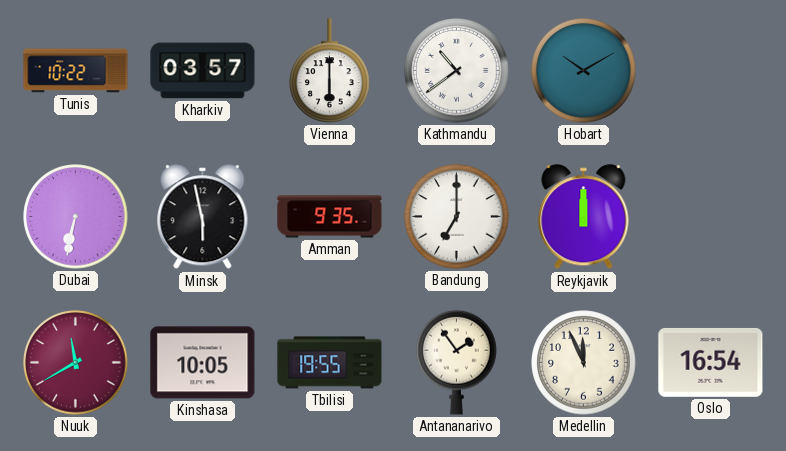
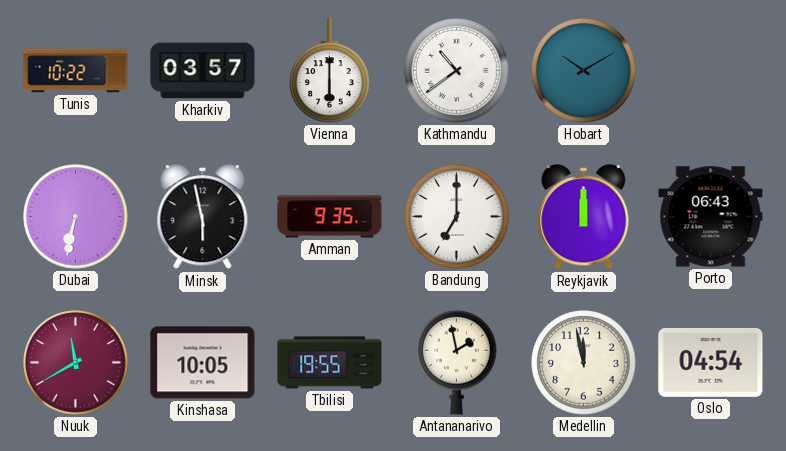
Porto: none -> 06:43 (711, 217)
Antananarivo: 1:54 -> 1:58 (457, 362)
Medellin: 11:56 -> 11:58 (584, 363)
Oslo: 16:54 -> 04:54 (711, 362)
